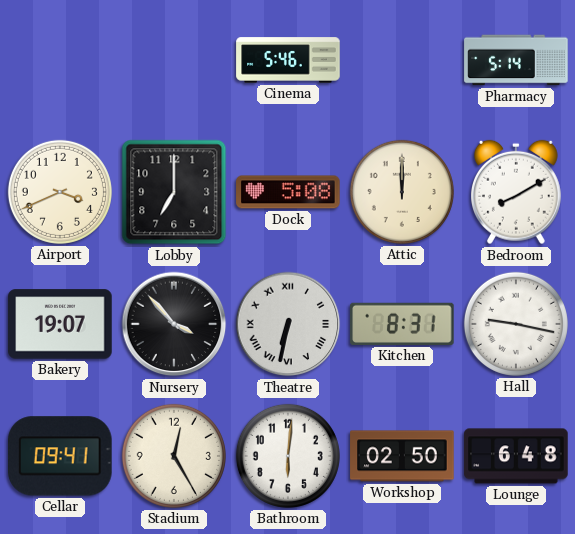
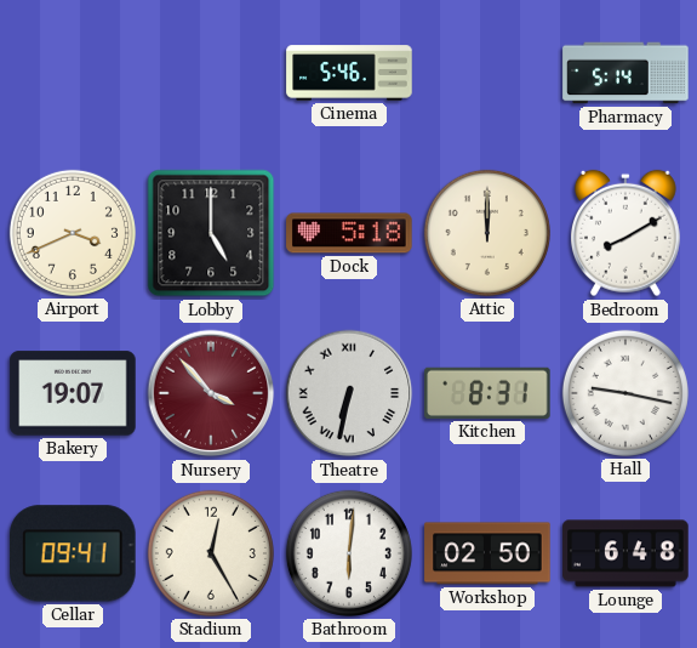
Lobby: 7:00 -> 5:00 (211, 233)
Dock: 5:08 -> 5:18 (349, 233)
Nursery dial: black -> burgundy (211, 393)
